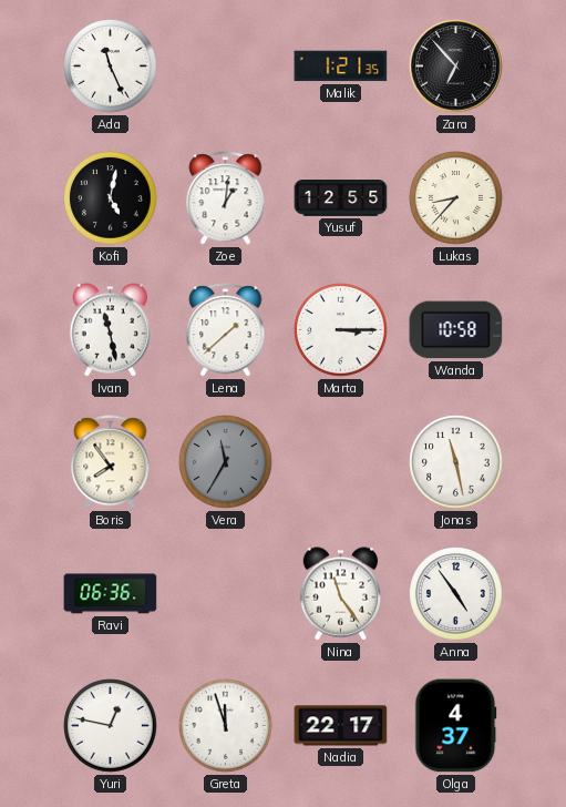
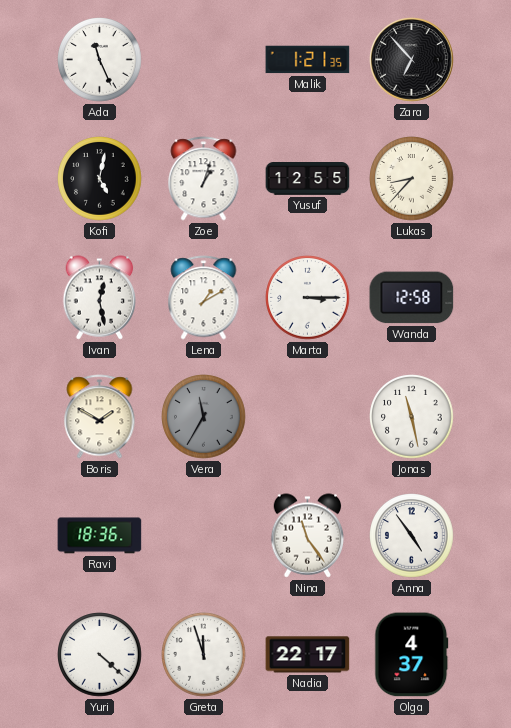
Zoe: 1:01 -> 1:03 (204, 179)
Ivan: 11:28 -> 12:28 (100, 298)
Lena: 1:38 -> 1:10 (204, 298)
Wanda: 10:58 -> 12:58 (412, 298)
Boris: 7:54 -> 1:50 (100, 417)
Ravi: 06:36 -> 18:36 (100, 536)
Yuri: 12:47 -> 4:22 (100, 655)
